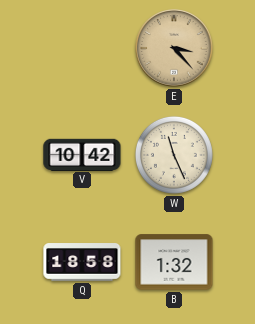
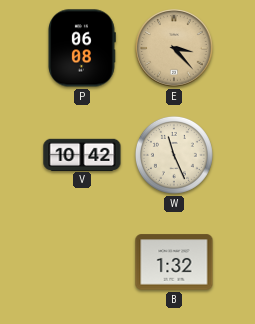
P: none -> 06:08 (82, 48)
Q: 18:58 -> none (82, 262)
